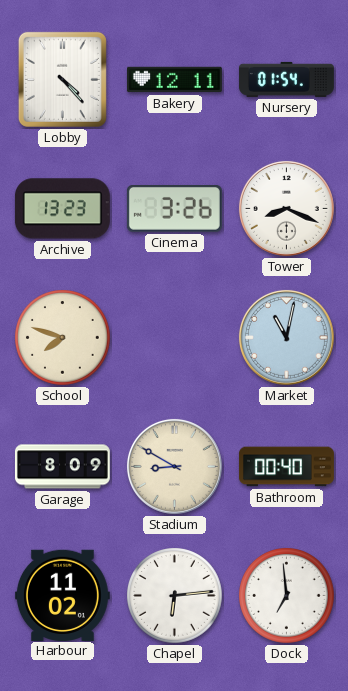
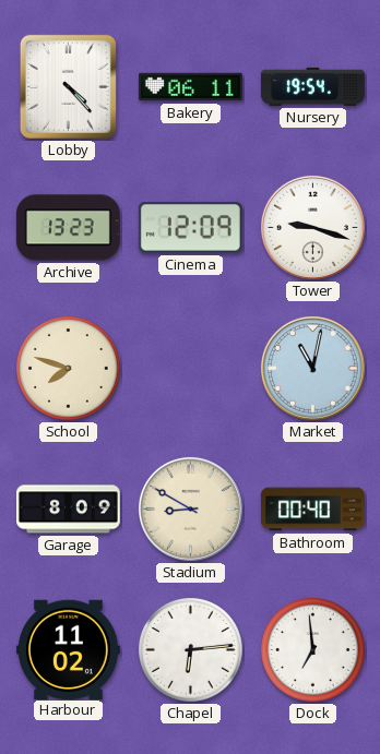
Bakery: 12:11 -> 06:11 (190, 87)
Nursery: 01:54 -> 19:54 (312, 86)
Cinema: 3:26 -> 12:09 (190, 228)
Tower: 8:19 -> 9:18 (312, 227)
